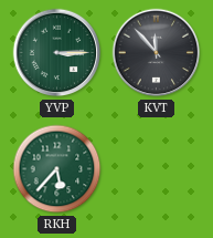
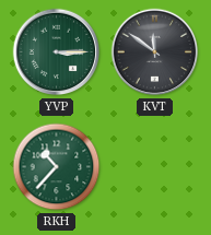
KVT: 11:53 -> 11:51 (155, 52)
RKH: 5:37 -> 10:37 (57, 167)
